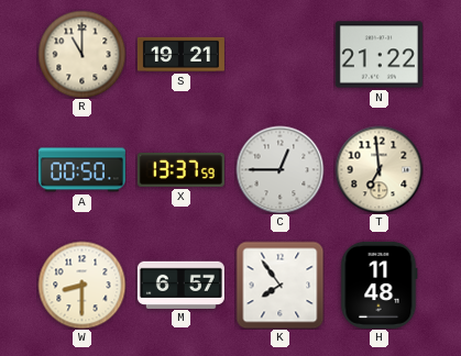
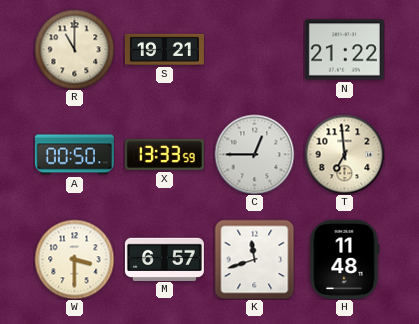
X: 13:37 -> 13:33 (164, 154)
W: 8:30 -> 3:30 (74, 259)
K: 7:54 -> 11:42 (254, 259)
